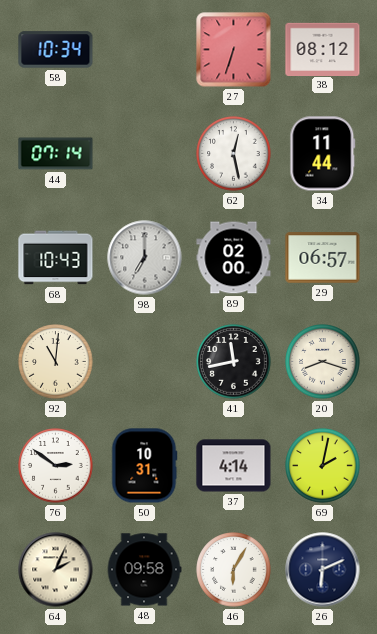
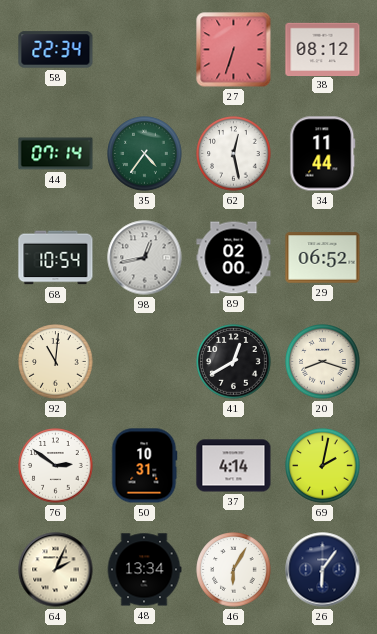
58: 10:34 -> 22:34 (56, 50)
35: none -> 4:36 (145, 154)
68: 10:43 -> 10:54 (56, 258)
98: 7:00 -> 12:43 (145, 258)
29: 06:57 -> 06:52 (323, 258)
41: 11:43 -> 12:40 (234, 362)
48: 09:58 -> 13:34 (144, 570)
26: 6:11 -> 6:06 (323, 570)
